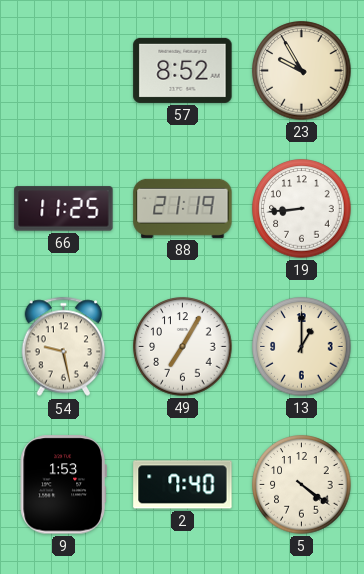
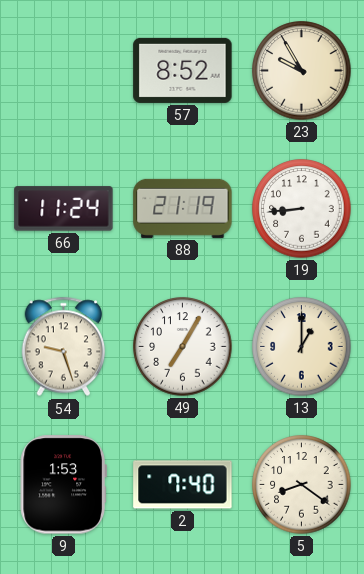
66: 11:25 -> 11:24 (64, 209)
54: 9:28 -> 9:27 (64, 347)
5: 4:21 -> 8:21 (302, 485)
